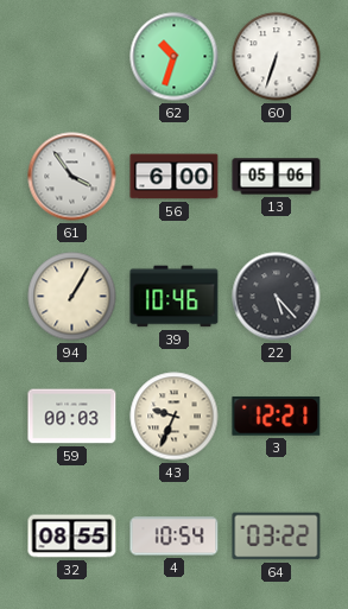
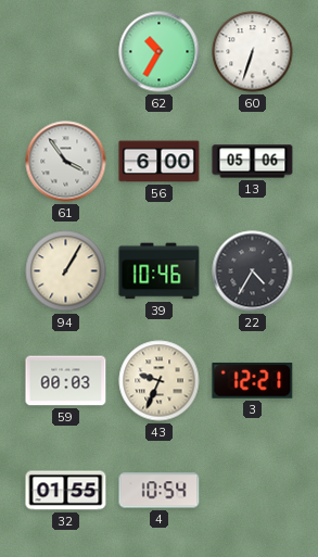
62: 10:33 -> 10:35 (160, 52)
22: 5:23 -> 4:35 (253, 271)
32: 08:55 -> 01:55 (66, 491)
64: 03:22 -> none (277, 537)
